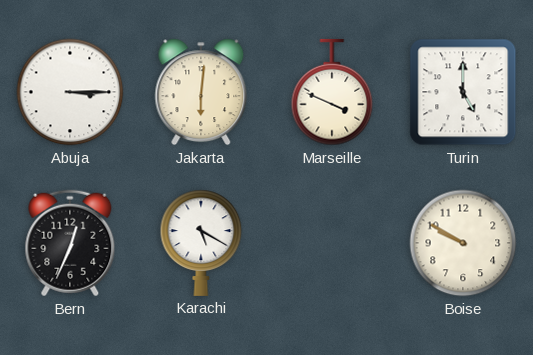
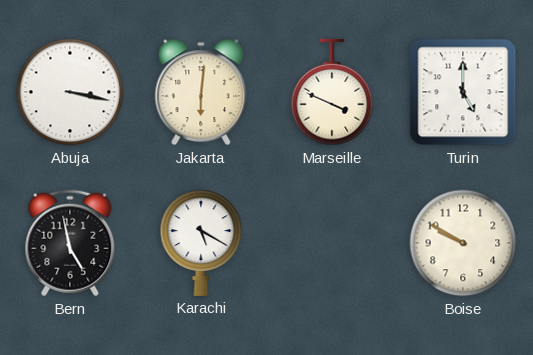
Abuja: 3:15 -> 3:17 (70, 92)
Bern: 12:34 -> 4:58 (70, 243)
